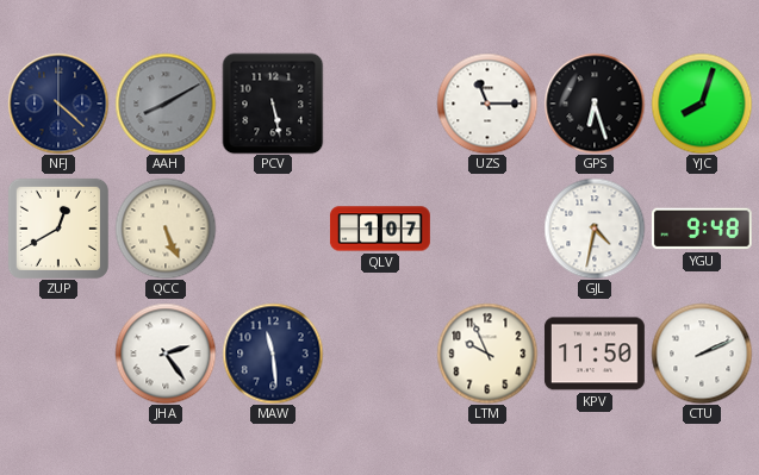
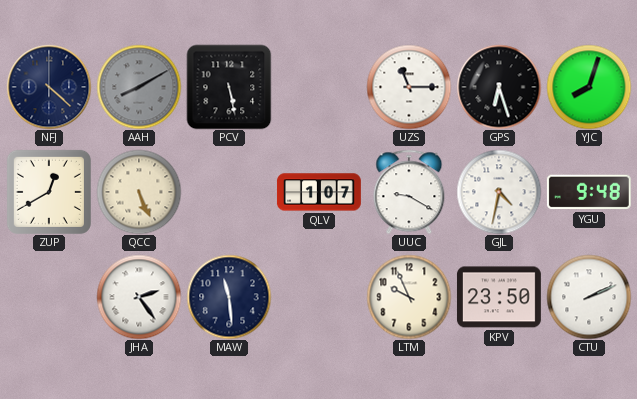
UUC: none -> 9:20 (409, 192)
KPV: 11:50 -> 23:50 (499, 297)
